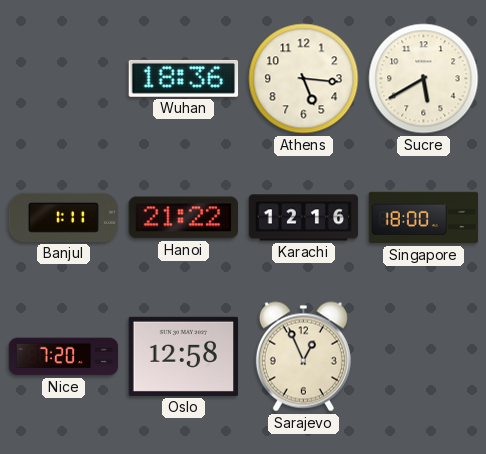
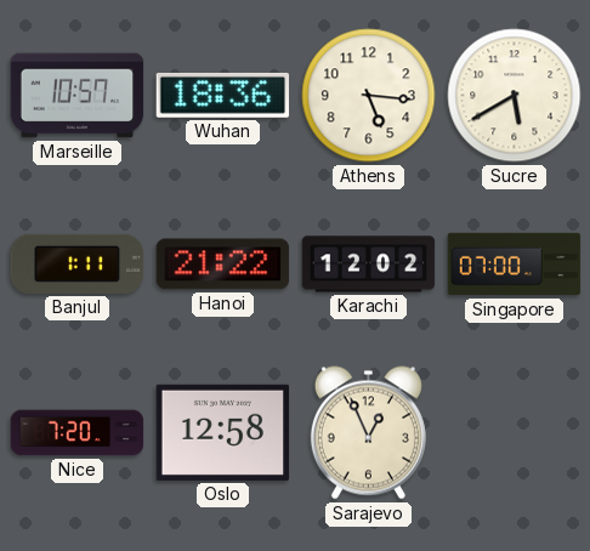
Marseille: none -> 10:57 (78, 96)
Karachi: 12:16 -> 12:02 (369, 265)
Singapore: 18:00 -> 07:00 (515, 265)
